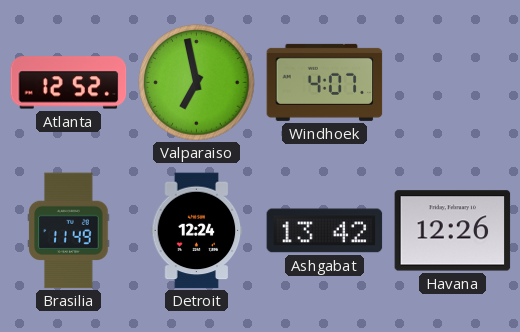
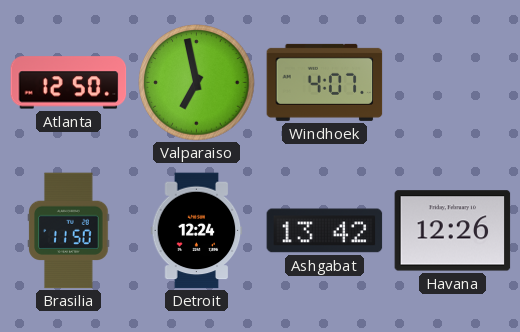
Atlanta: 12:52 -> 12:50 (69, 83)
Brasilia: 11:49 -> 11:50 (69, 231)
